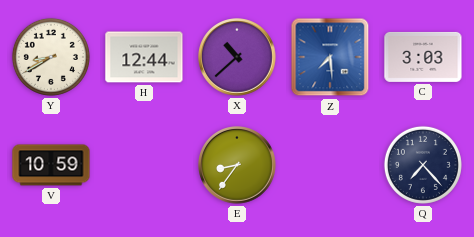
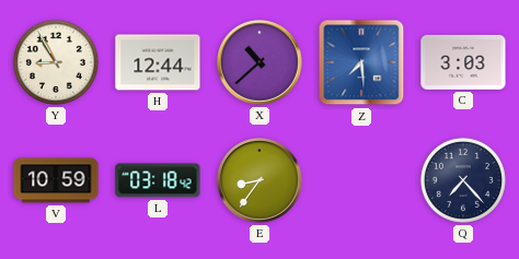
Y: 8:40 -> 8:55 (56, 62)
L: none -> 03:18 (158, 180)
